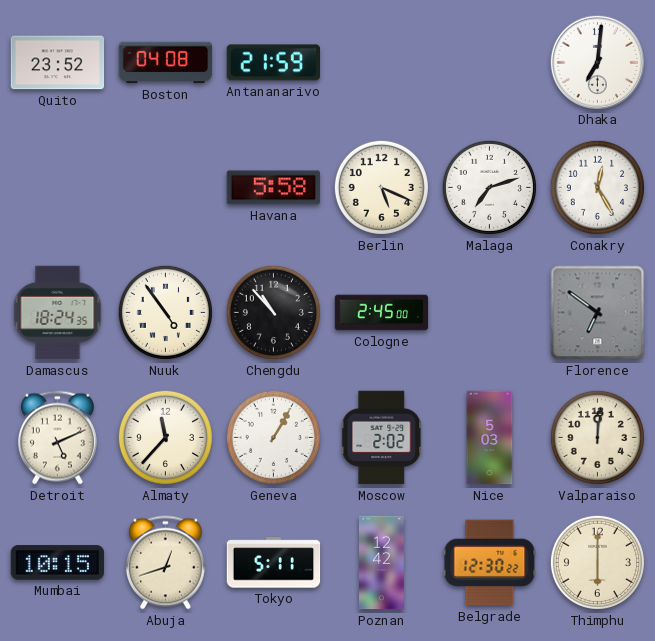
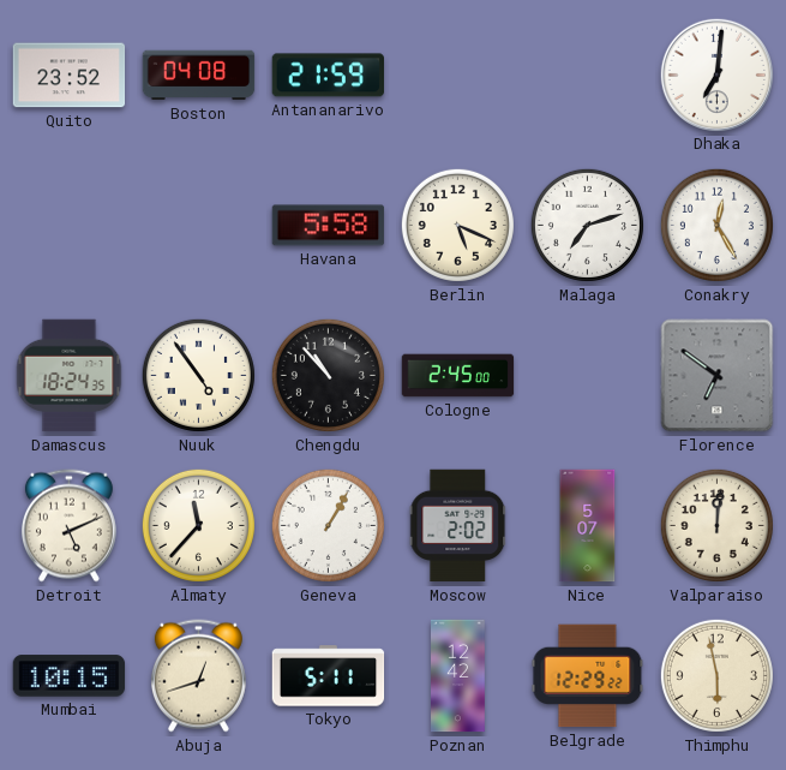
Nice: 5:03 -> 5:07 (588, 526)
Belgrade: 12:30 -> 12:29 (588, 676)
Thimphu: 6:00 -> 5:58 (716, 675)
